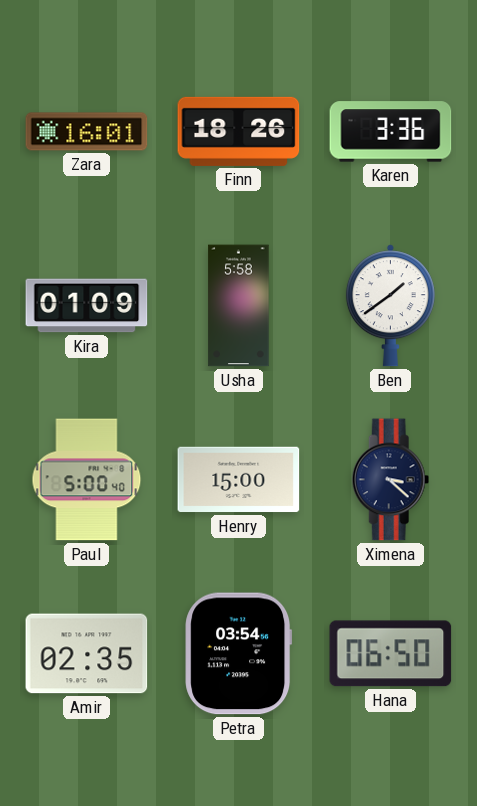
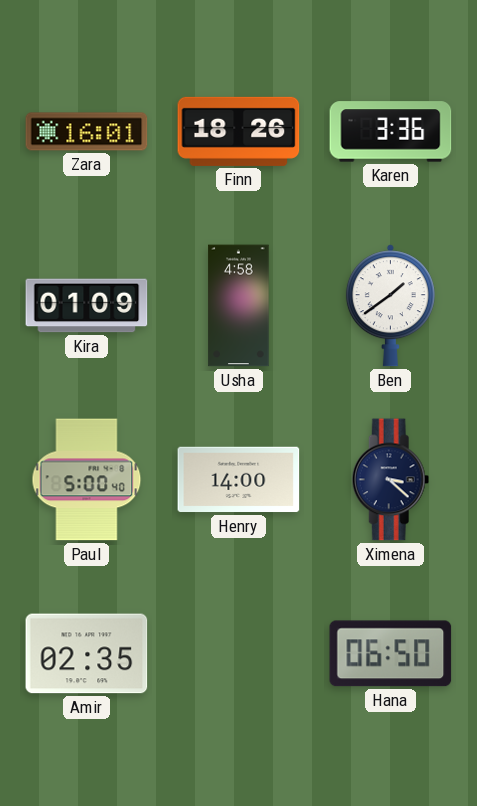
Usha: 5:58 -> 4:58 (239, 306)
Henry: 15:00 -> 14:00 (239, 480)
Petra: 03:54 -> none (239, 654)
